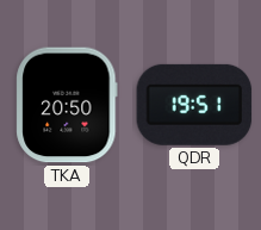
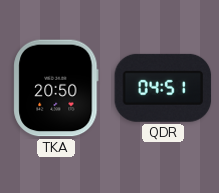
QDR: 19:51 -> 04:51 (163, 88)
